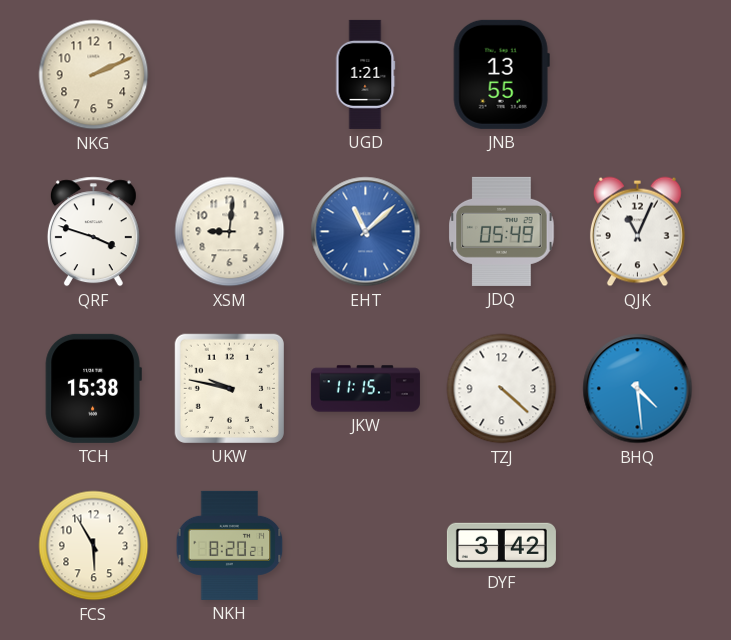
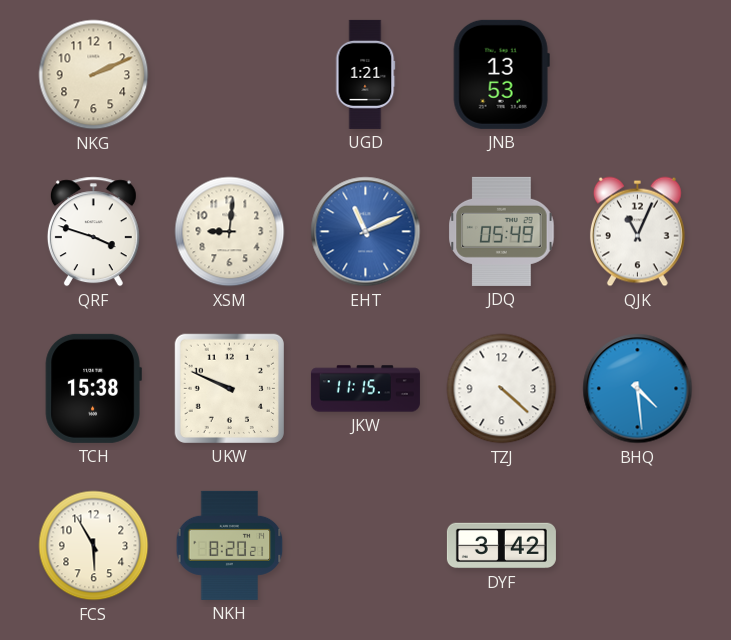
JNB: 13:55 -> 13:53 (501, 74)
EHT: 11:08 -> 11:11 (366, 232)
UKW: 9:47 -> 9:49 (229, 388)
